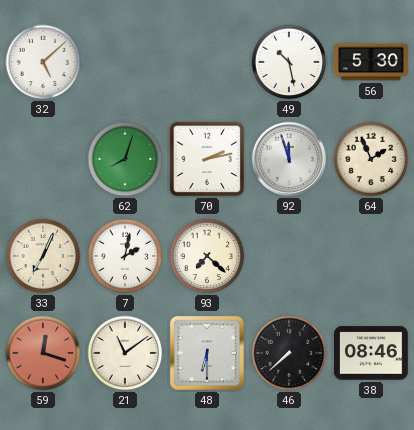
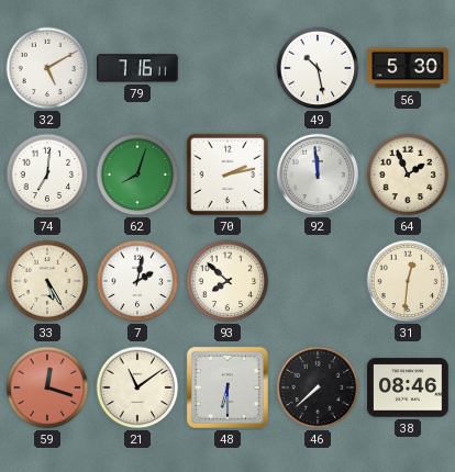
32: 5:08 -> 5:10 (47, 68)
79: none -> 7:16 (138, 68)
74: none -> 7:01 (47, 175)
92: 11:57 -> 11:59 (318, 175)
33: 7:04 -> 5:25 (47, 281)
93: 7:22 -> 7:52 (227, 281)
31: none -> 12:31 (408, 281)
